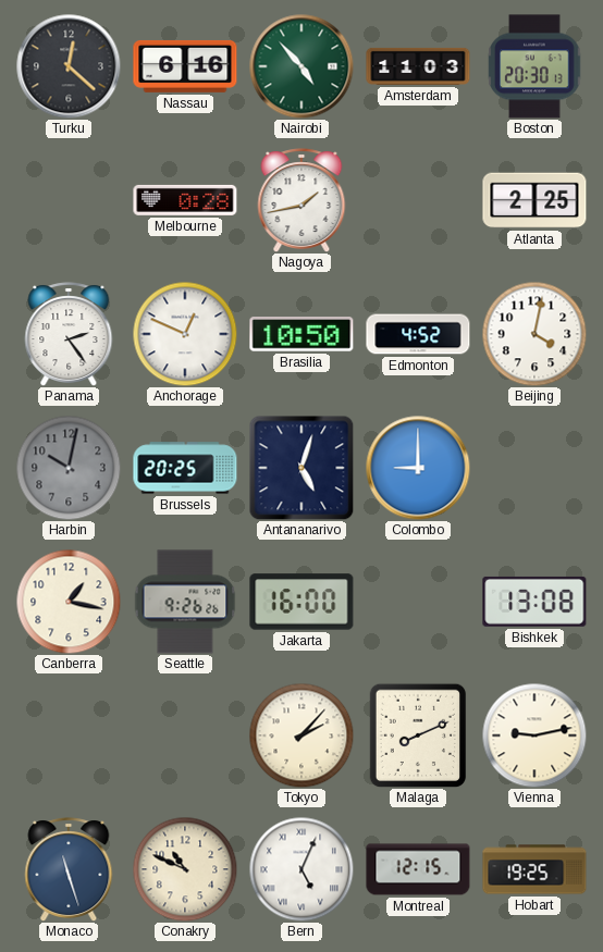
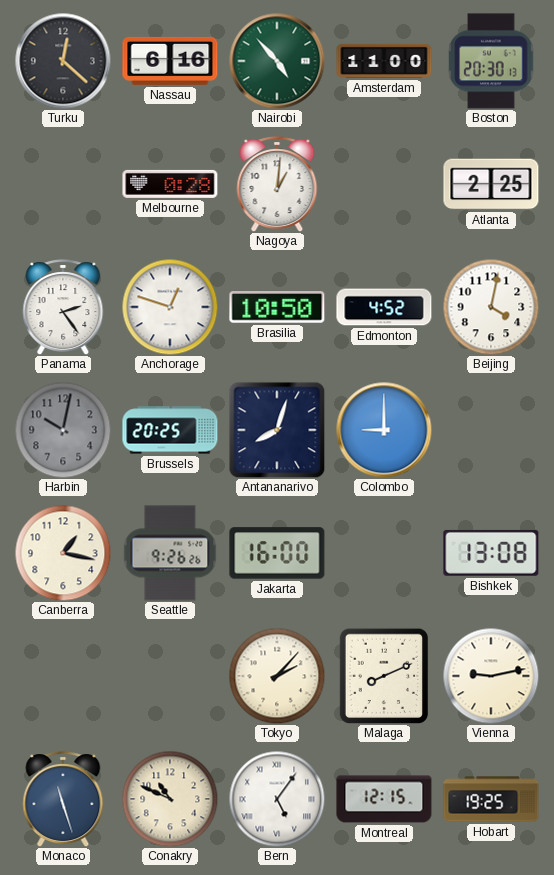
Amsterdam: 11:03 -> 11:00 (384, 61)
Nagoya: 1:43 -> 1:01 (277, 184)
Anchorage: 12:49 -> 12:48 (170, 307)
Antananarivo: 5:03 -> 8:03 (277, 430)
Bern: 5:04 -> 5:06 (277, 799)
